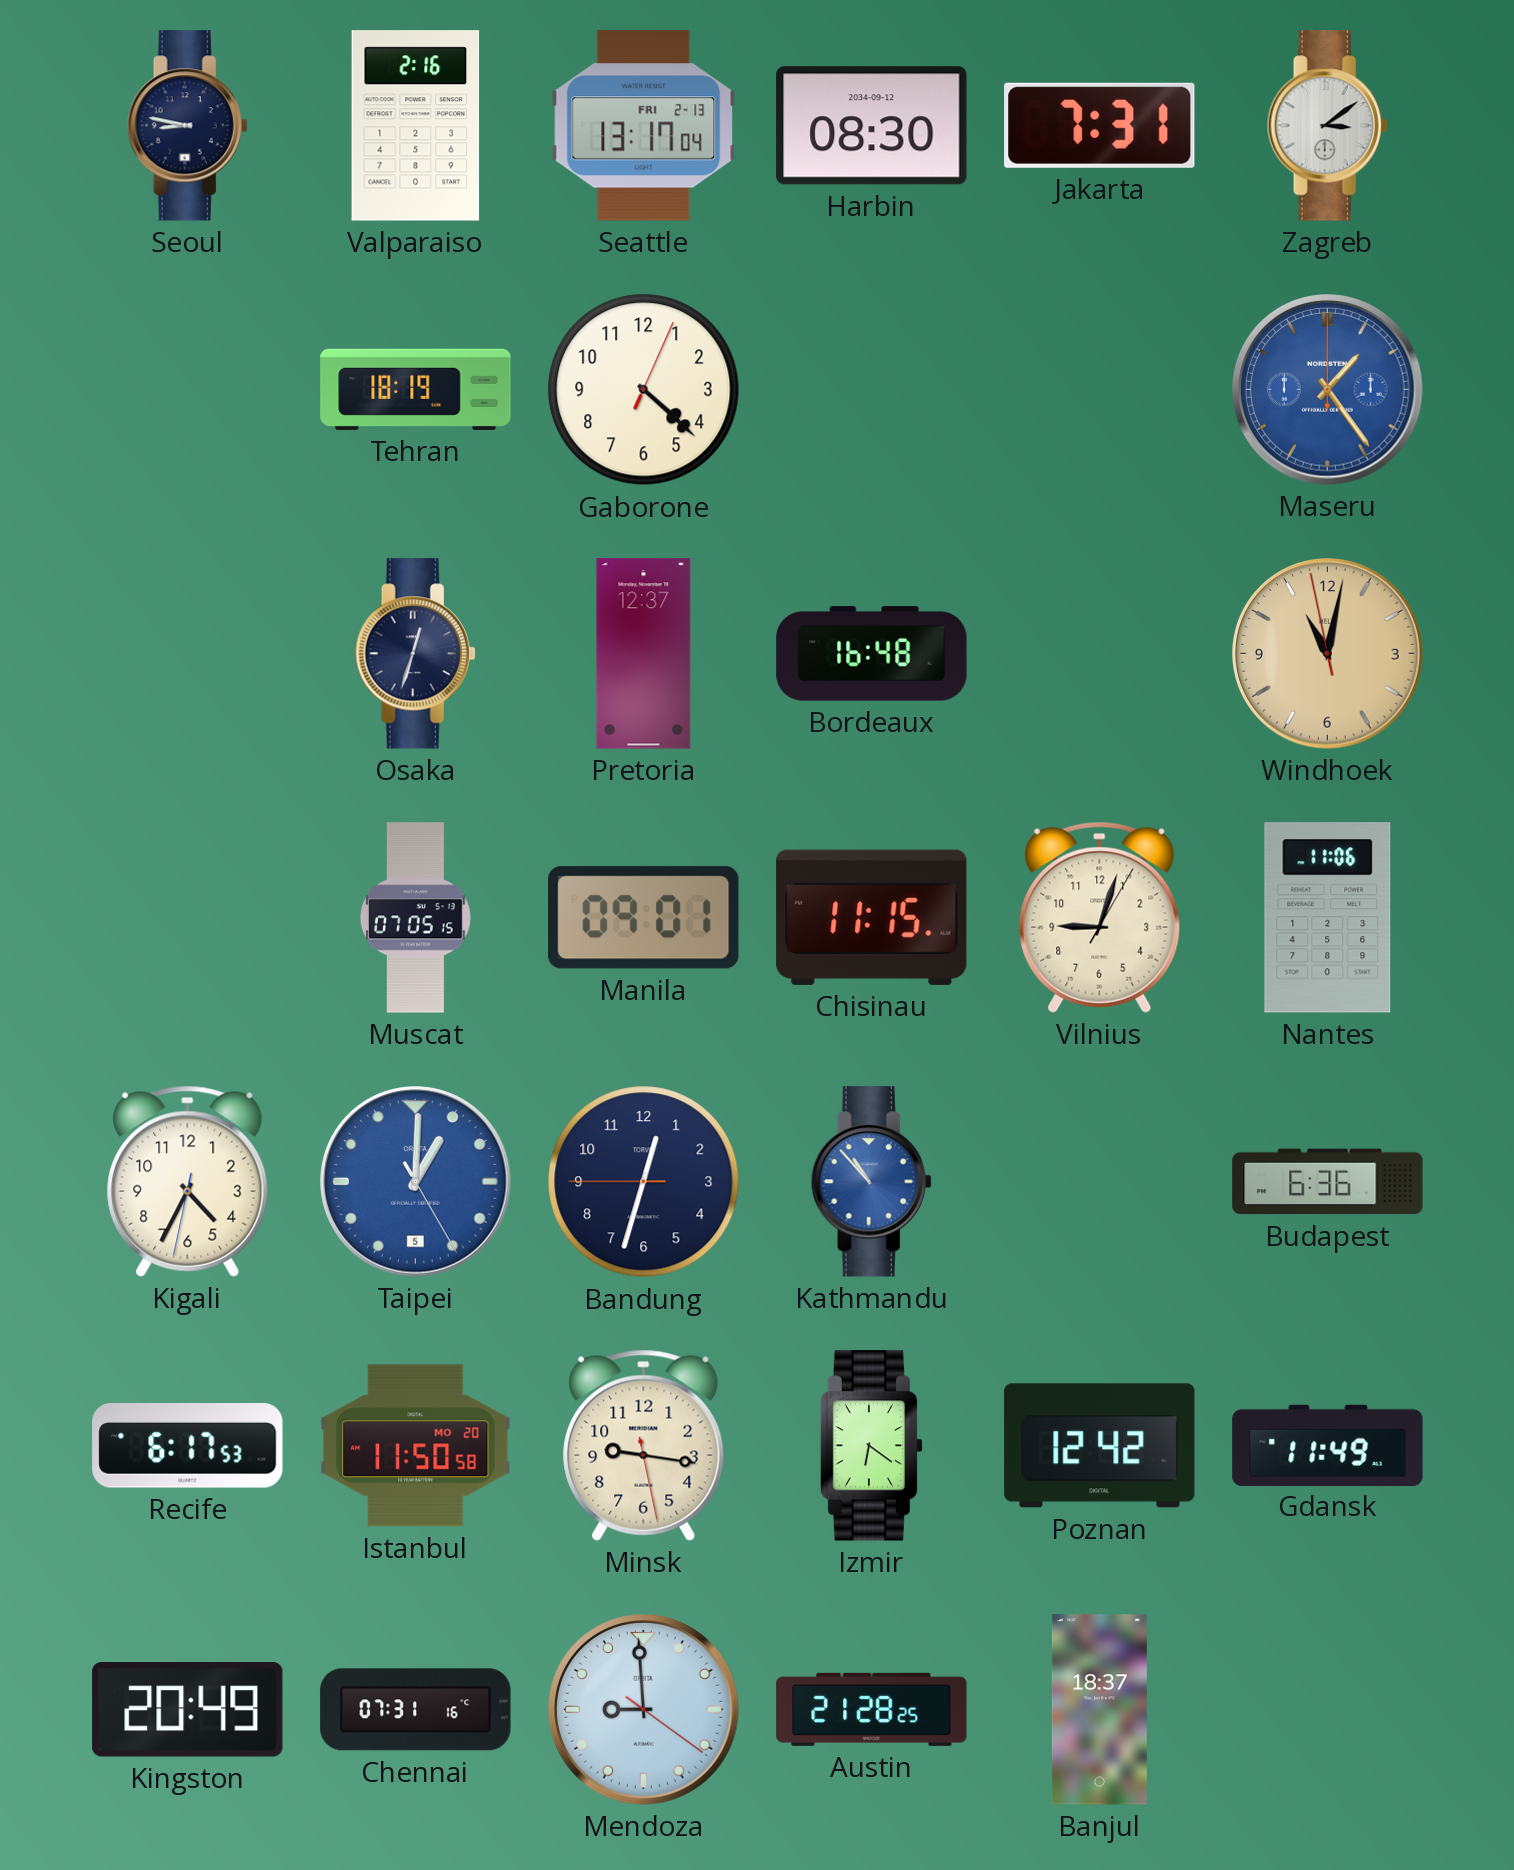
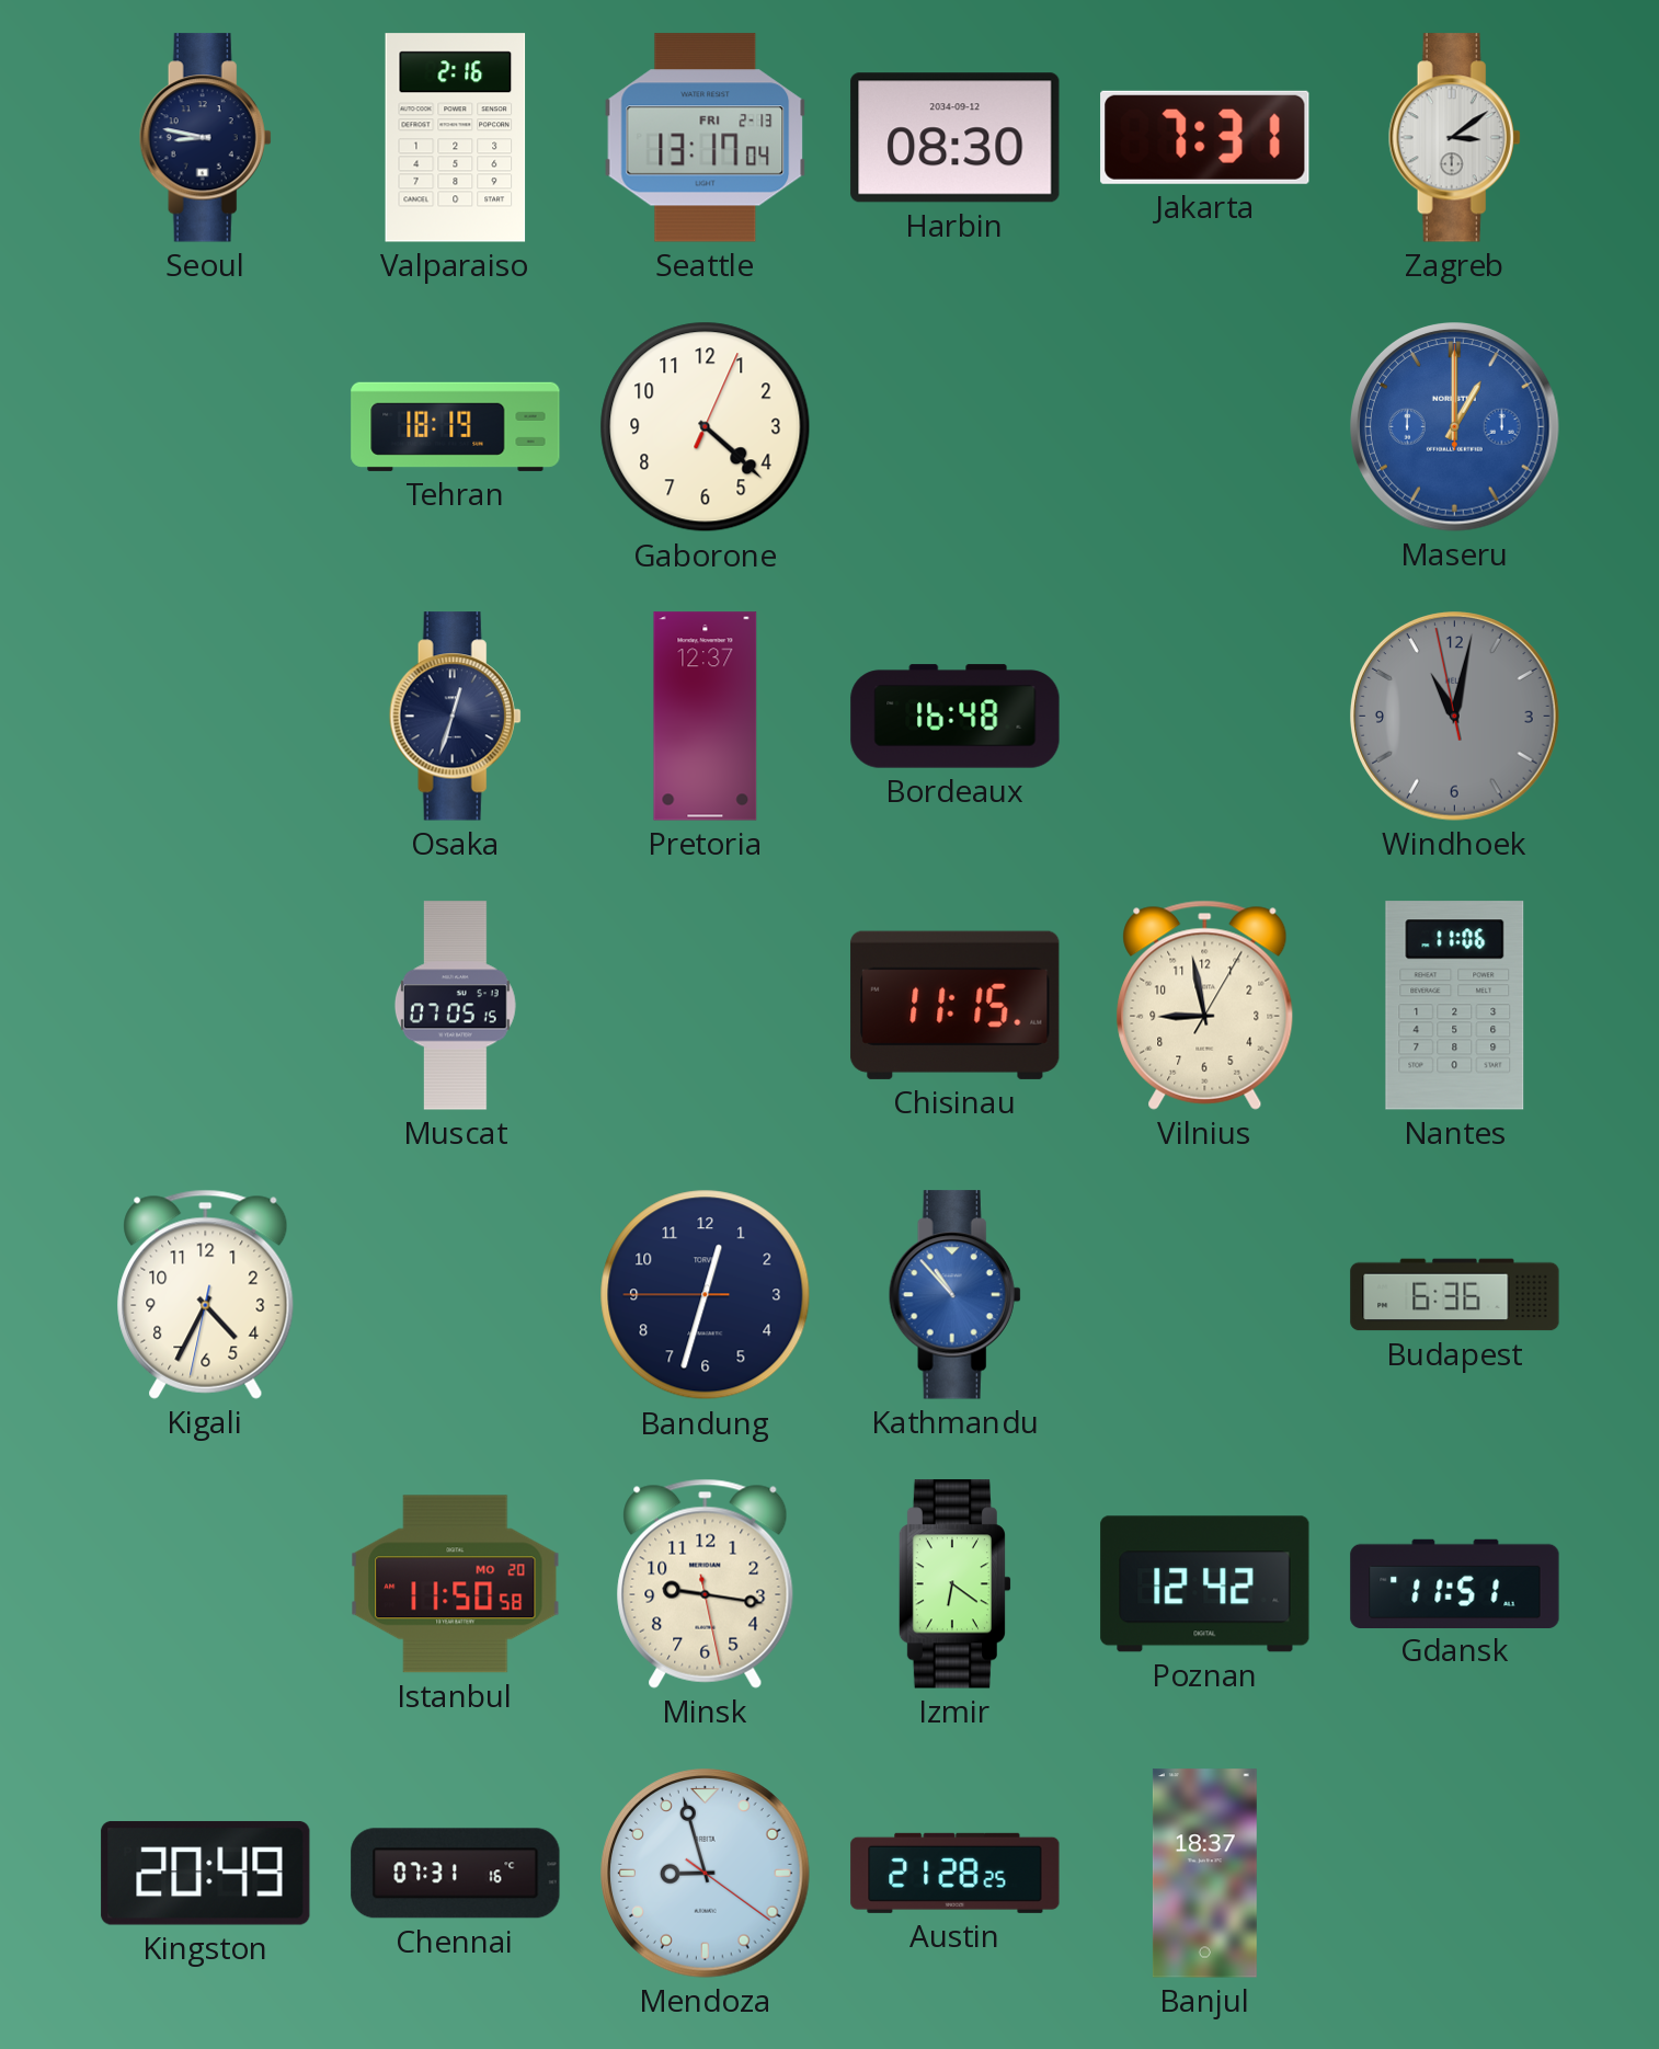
Maseru: 1:24 -> 1:00 (1455, 427)
Windhoek dial: champagne -> grey (1455, 717)
Manila: 09:01 -> none (644, 918)
Vilnius: 9:03 -> 8:58 (1205, 1005)
Taipei: 1:00 -> none (416, 1182)
Recife: 6:17 -> none (188, 1446)
Gdansk: 11:49 -> 11:51 (1455, 1583)
Mendoza: 8:59 -> 8:57 (706, 1874)
